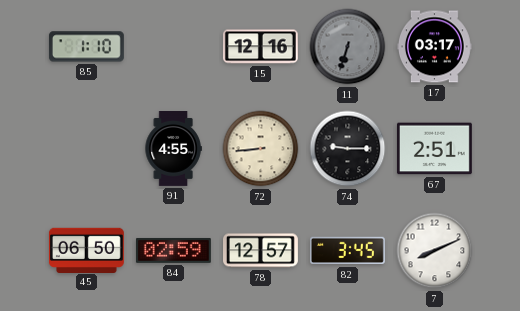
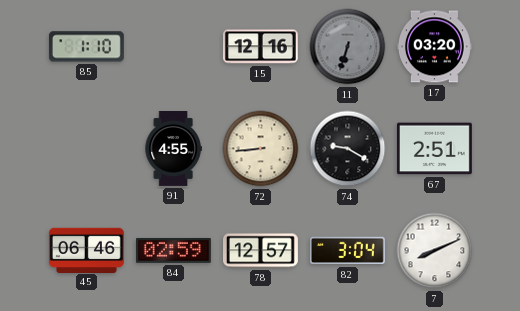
17: 03:17 -> 03:20 (434, 47)
74: 9:15 -> 9:20 (348, 149)
45: 06:50 -> 06:46 (86, 250)
82: 3:45 -> 3:04 (347, 251)
